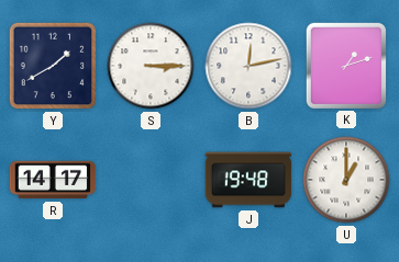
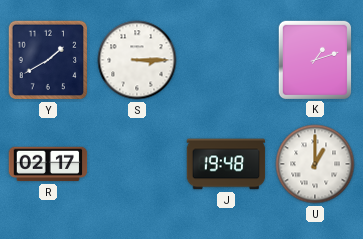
B: 12:13 -> none (248, 66)
R: 14:17 -> 02:17 (48, 164)
